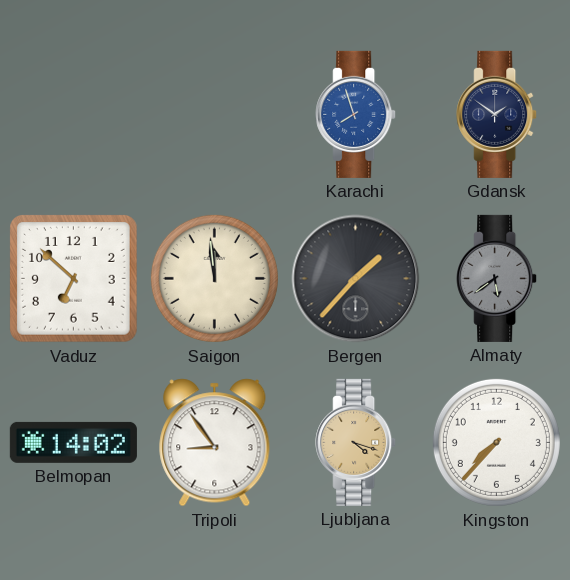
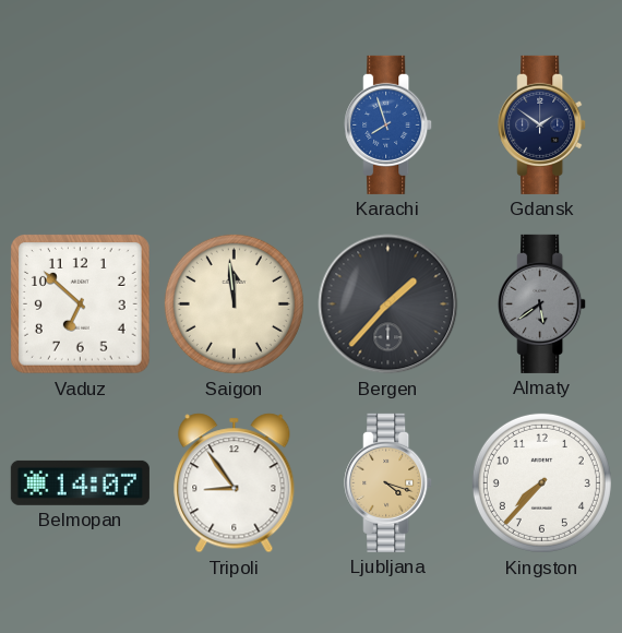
Belmopan: 14:02 -> 14:07 (80, 482)
